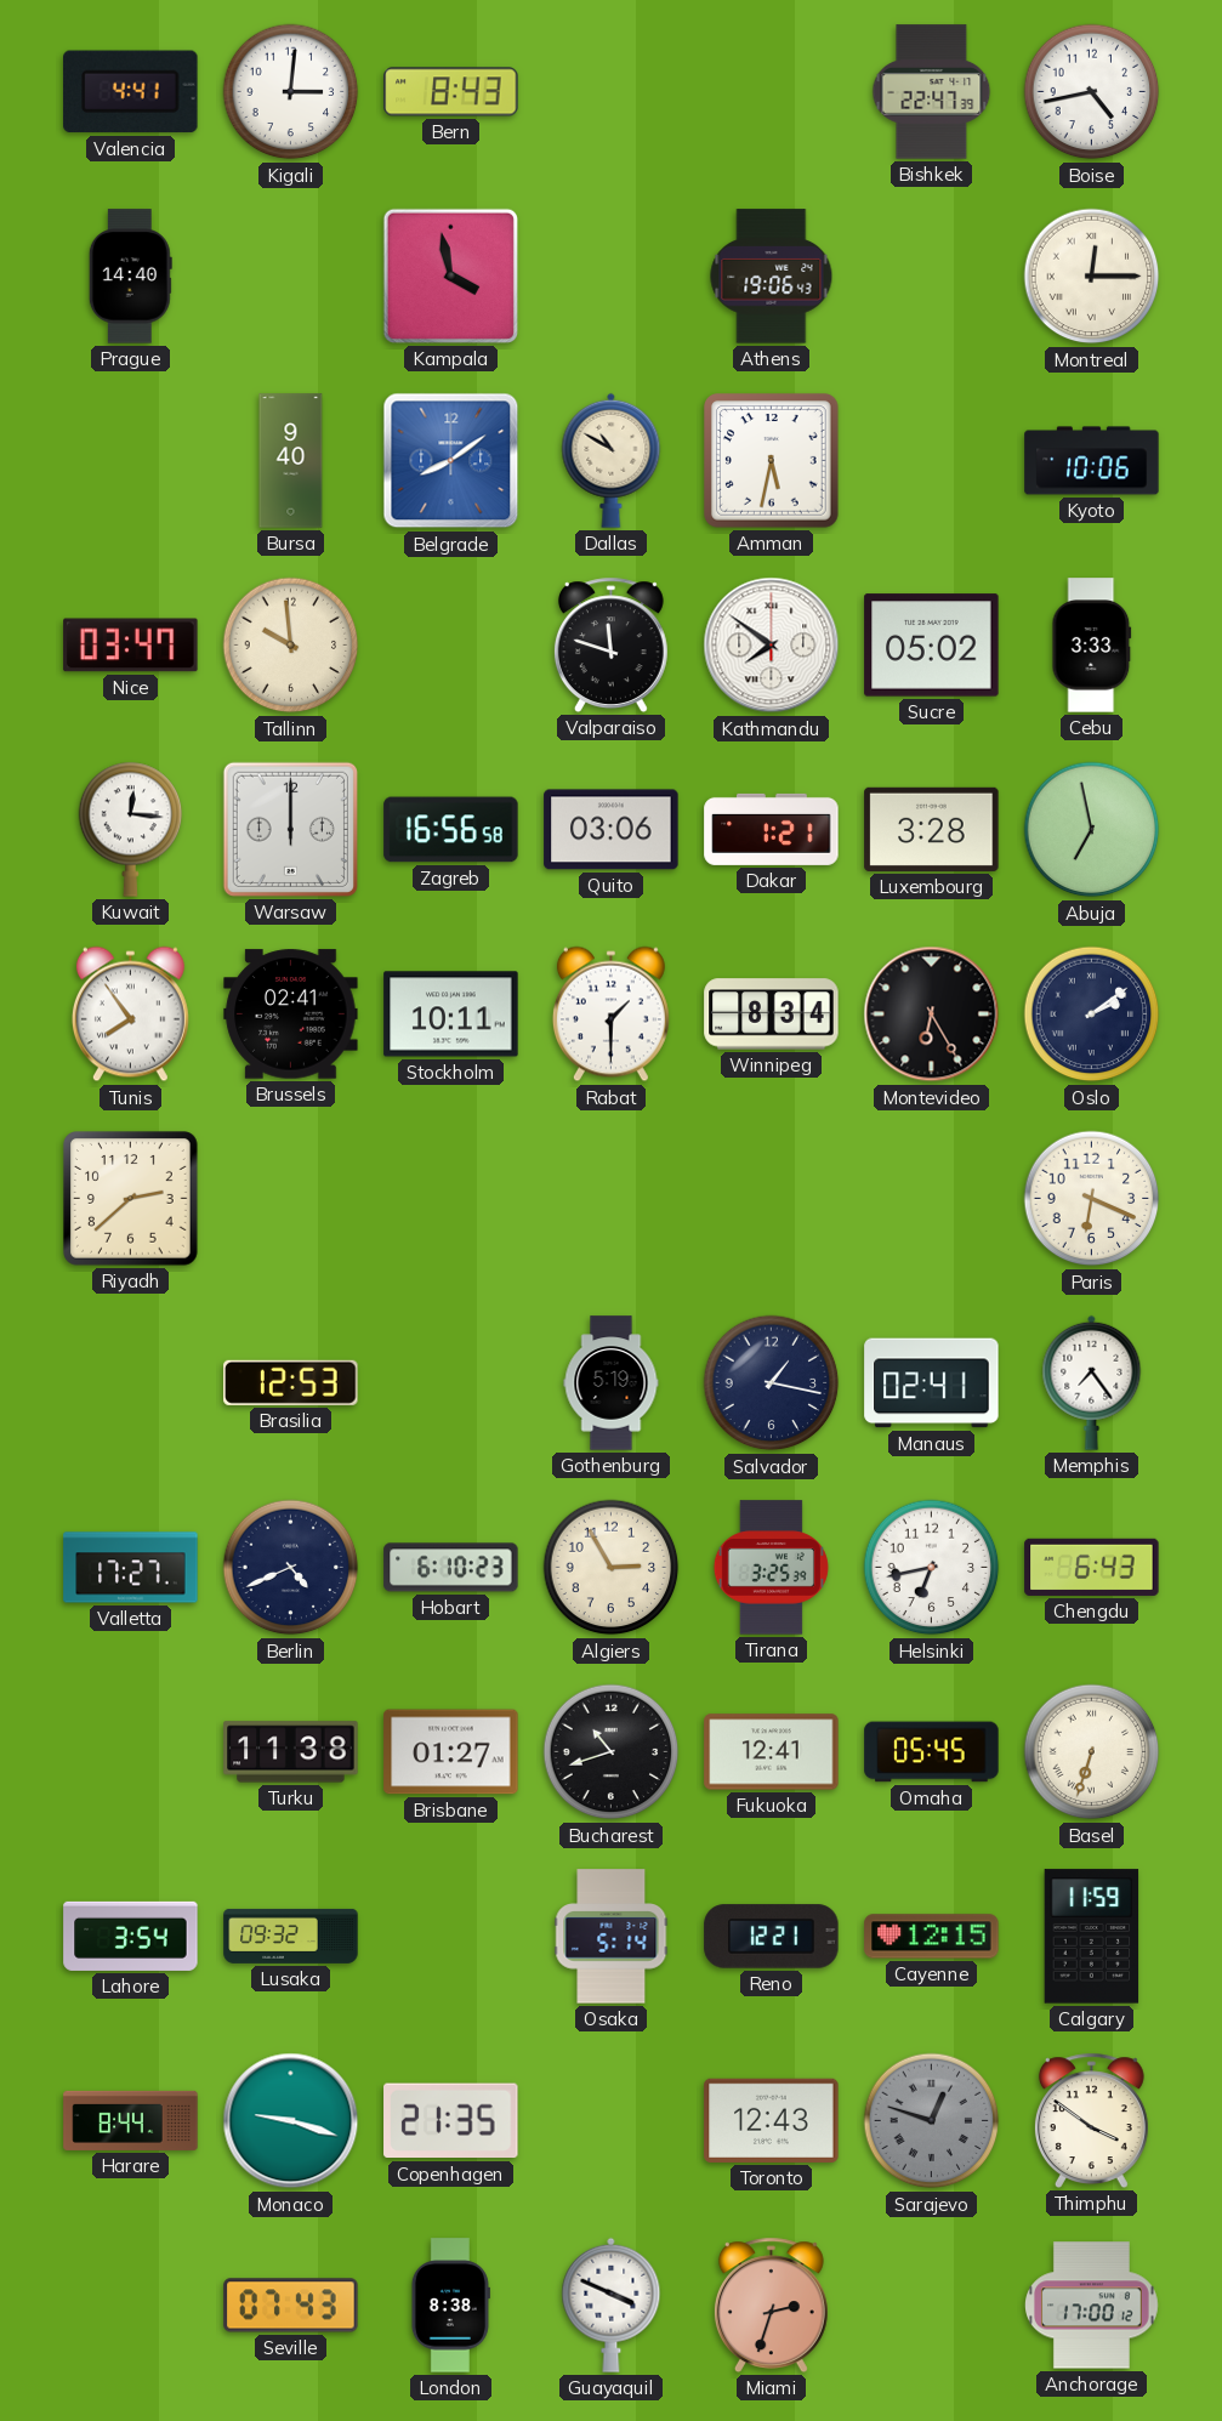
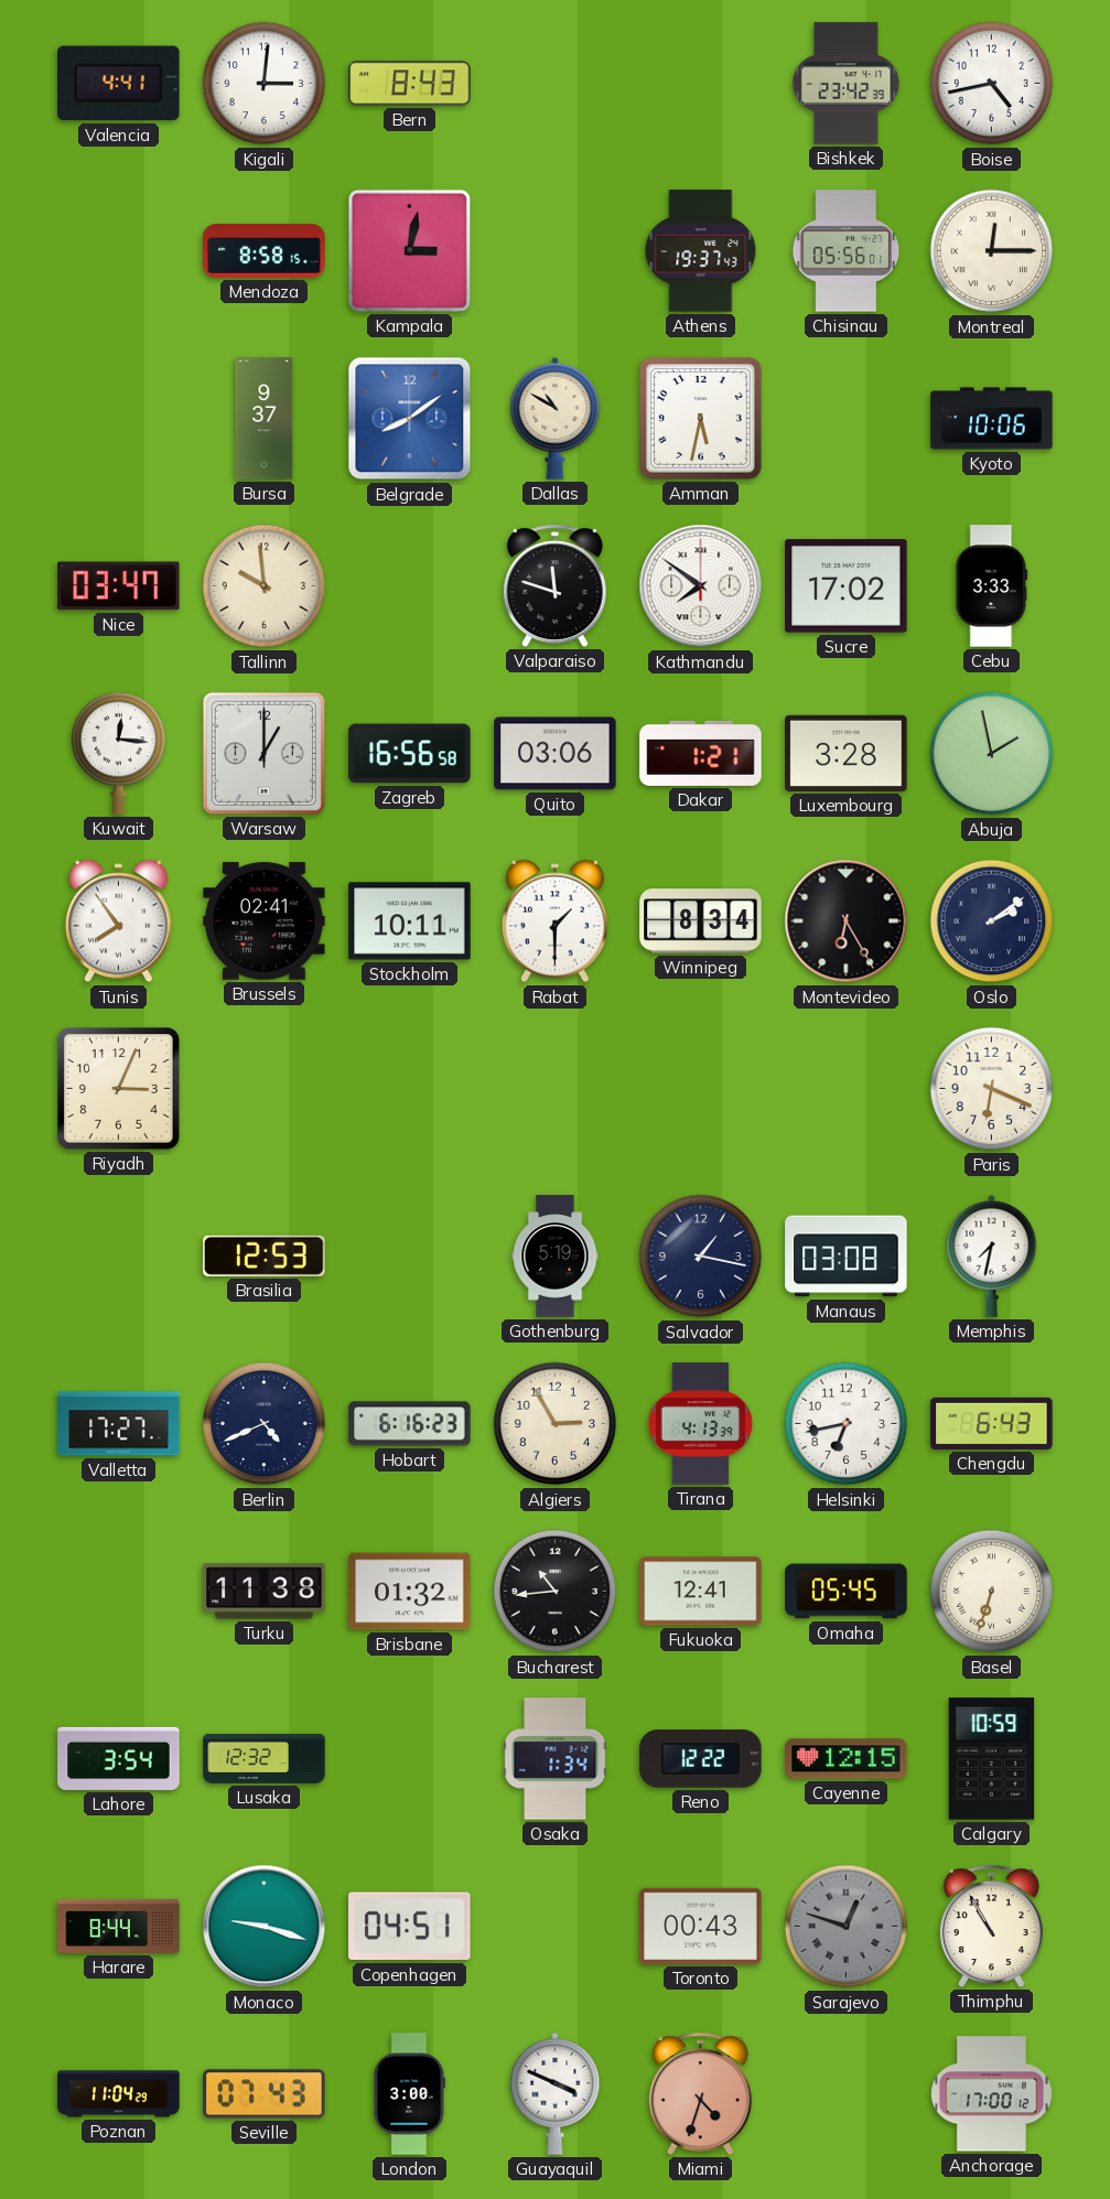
Bishkek: 22:47 -> 23:42 (847, 84)
Prague: 14:40 -> none (130, 277)
Mendoza: none -> 8:58 (265, 251)
Kampala: 3:58 -> 3:02 (409, 250)
Athens: 19:06 -> 19:37 (701, 251)
Chisinau: none -> 05:56 (847, 251)
Bursa: 9:40 -> 9:37 (265, 419)
Sucre: 05:02 -> 17:02 (847, 586)
Warsaw: 12:00 -> 1:00 (263, 753)
Abuja: 6:58 -> 1:58 (992, 754)
Riyadh: 2:38 -> 3:04 (119, 1089)
Manaus: 02:41 -> 03:08 (847, 1257)
Memphis: 7:24 -> 7:32 (992, 1255)
Hobart: 6:10 -> 6:16 (410, 1424)
Tirana: 3:25 -> 4:13 (700, 1424)
Brisbane: 01:27 -> 01:32 (410, 1592)
Bucharest: 10:42 -> 10:44 (556, 1592)
Lusaka: 09:32 -> 12:32 (265, 1758)
Osaka: 5:14 -> 1:34 (556, 1759)
Reno: 12:21 -> 12:22 (701, 1759)
Calgary: 11:59 -> 10:59 (992, 1759)
Copenhagen: 21:35 -> 04:51 (410, 1927)
Toronto: 12:43 -> 00:43 (701, 1926)
Thimphu: 3:51 -> 10:55 (991, 1926)
Poznan: none -> 11:04 (119, 2094)
London: 8:38 -> 3:00 (409, 2094)
Miami: 2:33 -> 4:33 (700, 2093)
